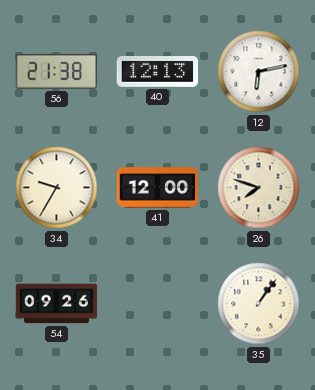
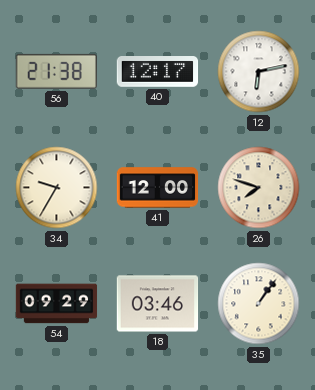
40: 12:13 -> 12:17 (158, 72)
54: 09:26 -> 09:29 (57, 304)
18: none -> 03:46 (158, 304)
